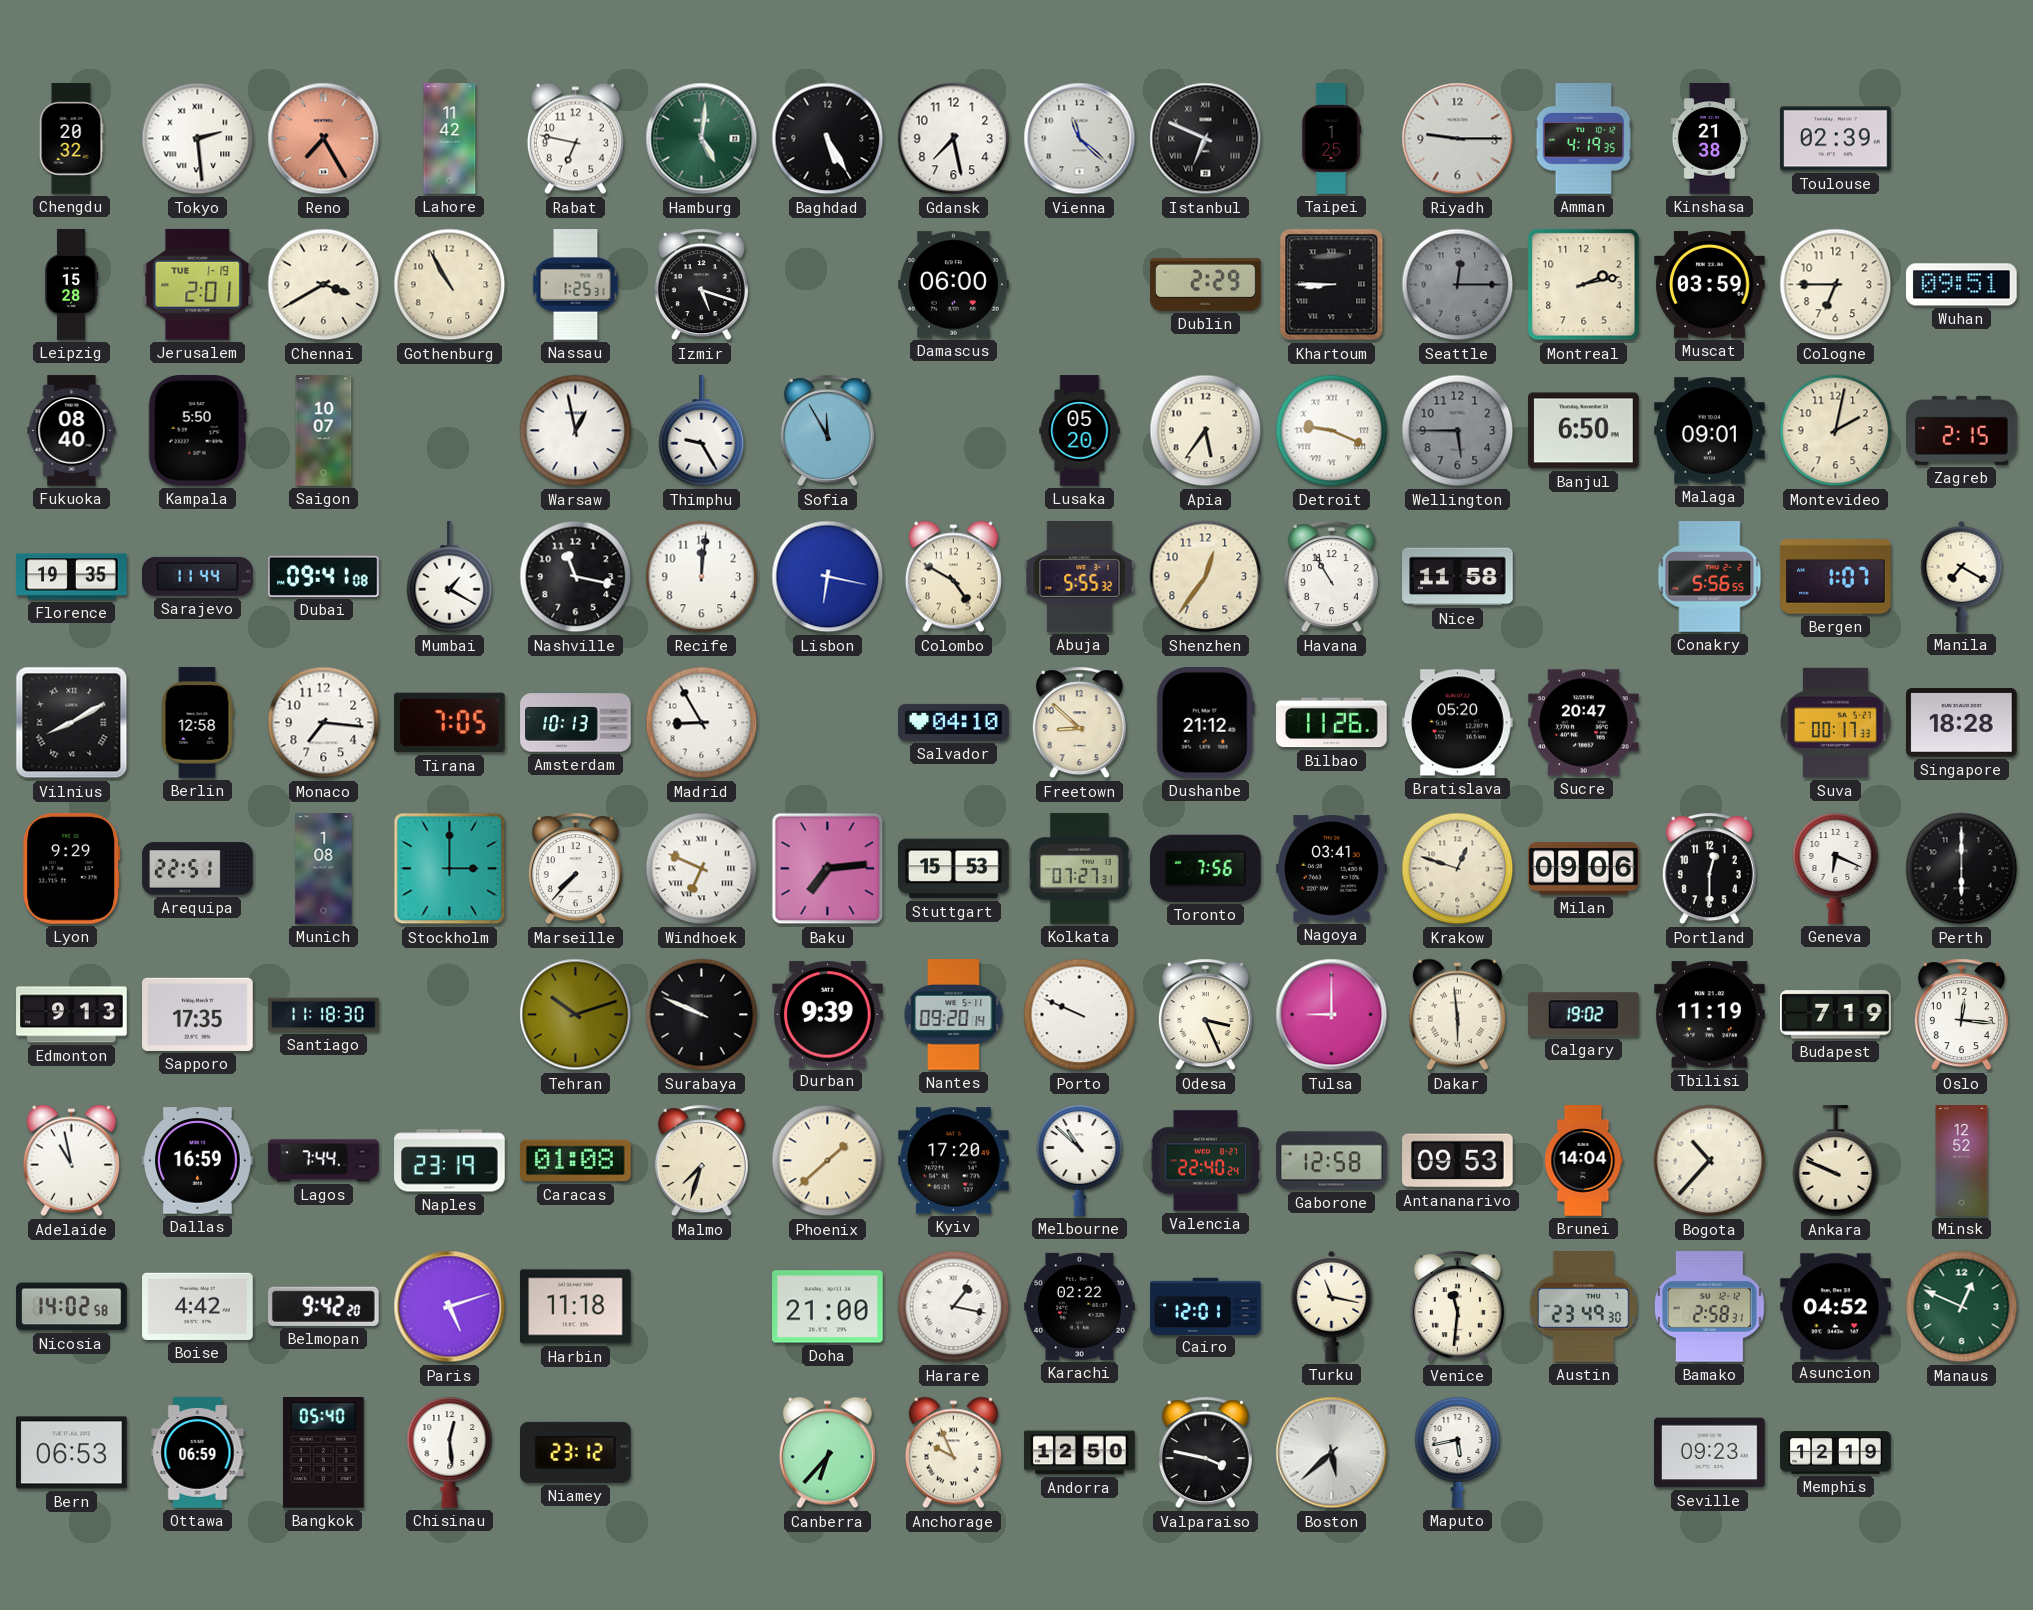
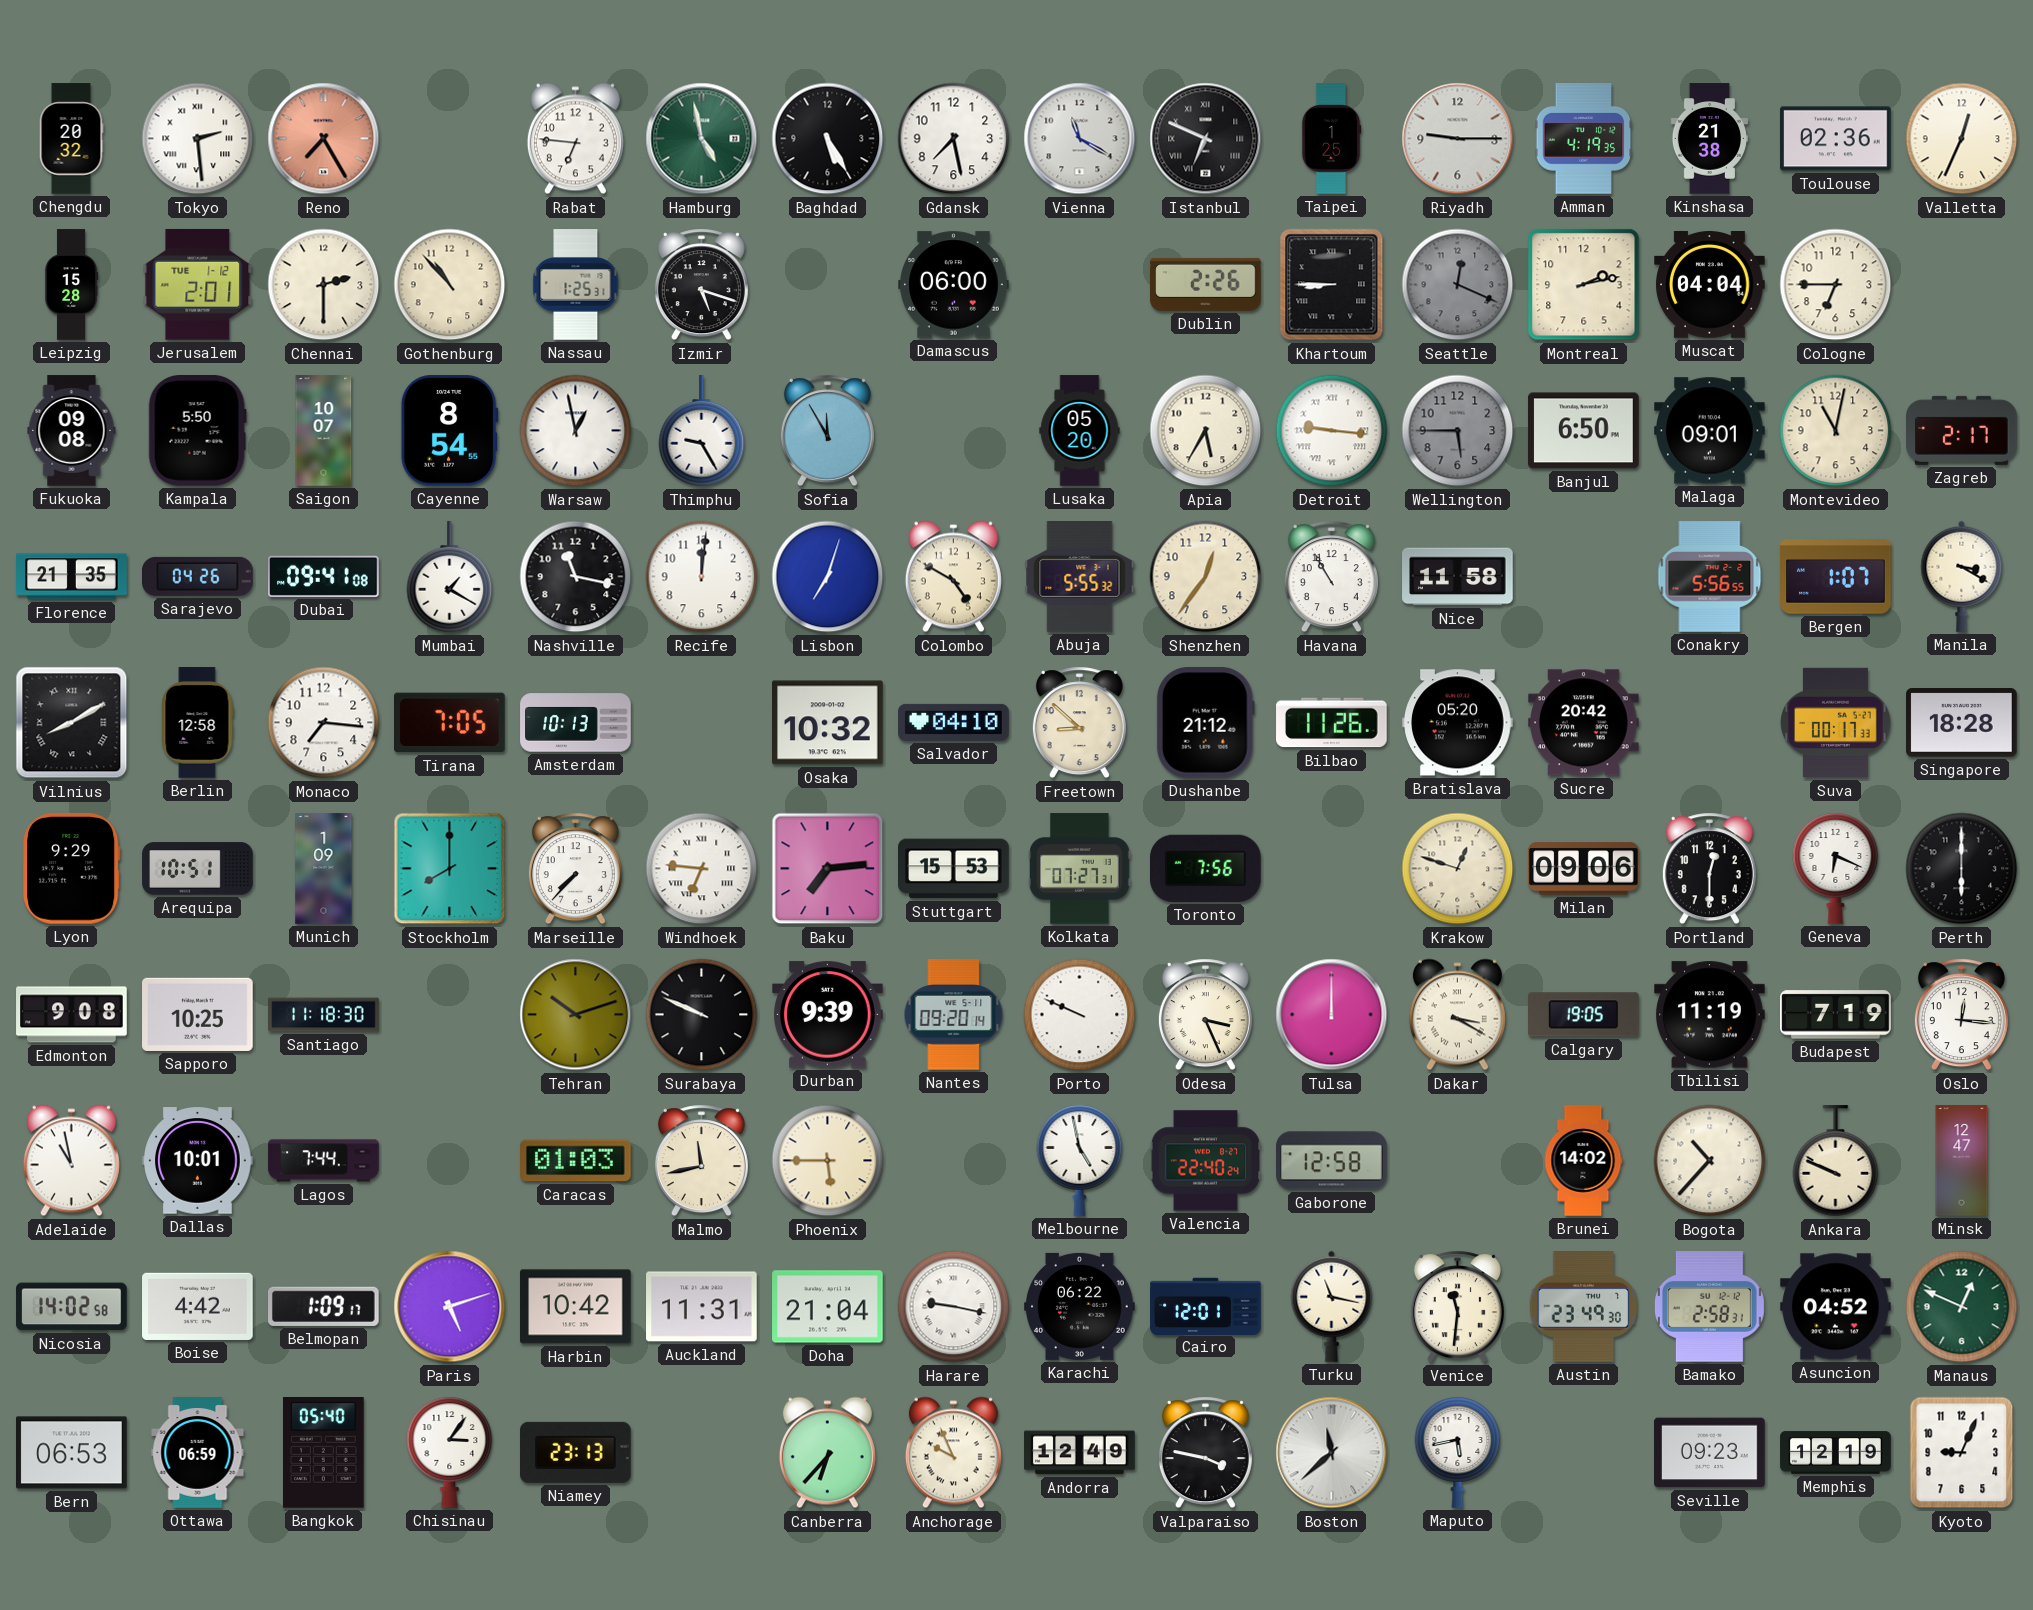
Lahore: 11:42 -> none (450, 139)
Rabat: 6:47 -> 6:46 (575, 139)
Hamburg: 5:01 -> 4:58 (702, 139)
Vienna: 11:22 -> 11:20 (1080, 139)
Toulouse: 02:39 -> 02:36 (1836, 139)
Valletta: none -> 12:34 (1962, 139)
Jerusalem date: TUE 1-19 -> TUE 1-12 (198, 284)
Chennai: 3:40 -> 2:30 (324, 285)
Gothenburg: 10:55 -> 10:53 (450, 285)
Dublin: 2:29 -> 2:26 (1206, 284)
Seattle: 12:15 -> 12:19 (1458, 285)
Muscat: 03:59 -> 04:04 (1710, 285)
Wuhan: 09:51 -> none (1962, 285)
Fukuoka: 08:40 -> 09:08 (72, 431)
Cayenne: none -> 8:54 (449, 431)
Apia: 5:36 -> 5:35 (1206, 431)
Detroit: 9:19 -> 9:16 (1332, 431)
Montevideo: 2:02 -> 11:02 (1836, 431)
Zagreb: 2:15 -> 2:17 (1962, 430)
Florence: 19:35 -> 21:35 (72, 577)
Sarajevo: 11:44 -> 04:26 (198, 576)
Lisbon: 6:17 -> 7:03 (828, 577)
Manila: 7:20 -> 3:20 (1962, 576)
Madrid: 8:55 -> none (702, 723)
Osaka: none -> 10:32 (828, 723)
Sucre: 20:47 -> 20:42 (1584, 723)
Arequipa: 22:51 -> 10:51 (198, 869)
Munich: 1:08 -> 1:09 (324, 869)
Stockholm: 3:00 -> 8:00 (450, 869)
Windhoek: 6:49 -> 6:46 (702, 869)
Nagoya: 03:41 -> none (1332, 869)
Edmonton: 9:13 -> 9:08 (72, 1015)
Sapporo: 17:35 -> 10:25 (198, 1014)
Tulsa: 9:00 -> 12:00 (1332, 1015)
Dakar: 5:59 -> 3:20 (1457, 1015)
Calgary: 19:02 -> 19:05 (1584, 1015)
Dallas: 16:59 -> 10:01 (198, 1161)
Naples: 23:19 -> none (450, 1161)
Caracas: 01:08 -> 01:03 (576, 1161)
Malmo: 7:33 -> 11:43 (701, 1161)
Phoenix: 1:38 -> 5:45 (828, 1161)
Kyiv: 17:20 -> none (954, 1161)
Melbourne: 10:52 -> 4:58 (1080, 1160)
Antananarivo: 09:53 -> none (1458, 1161)
Brunei: 14:04 -> 14:02 (1583, 1161)
Minsk: 12:52 -> 12:47 (1962, 1161)
Belmopan: 9:42 -> 1:09 (324, 1306)
Harbin: 11:18 -> 10:42 (576, 1307)
Auckland: none -> 11:31 (702, 1307)
Doha: 21:00 -> 21:04 (828, 1307)
Harare: 1:17 -> 9:17 (954, 1307)
Karachi: 02:22 -> 06:22 (1080, 1306)
Chisinau: 12:29 -> 3:06 (450, 1452)
Niamey: 23:12 -> 23:13 (576, 1452)
Andorra: 12:50 -> 12:49 (1080, 1453)
Boston: 5:38 -> 11:38 (1332, 1453)
Kyoto: none -> 9:04 (1962, 1453)
